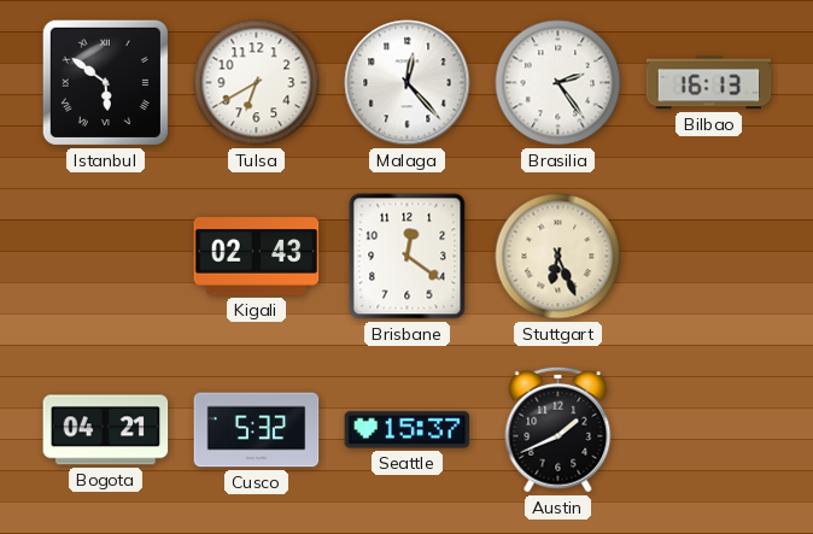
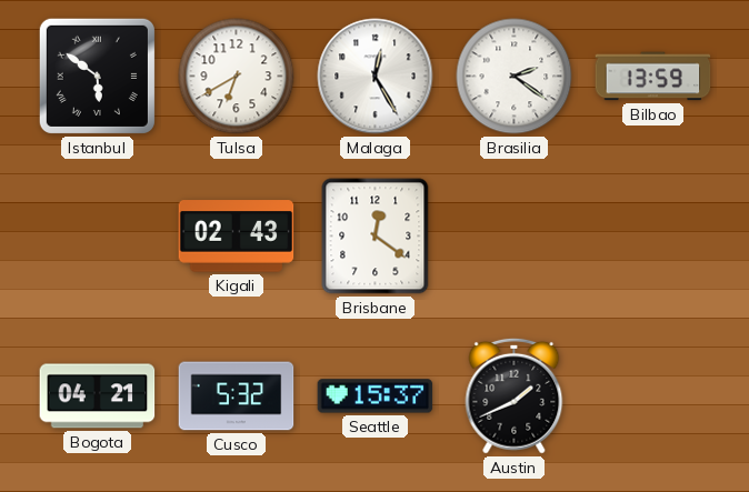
Malaga: 12:23 -> 12:25 (376, 77)
Brasilia: 2:24 -> 2:21 (515, 77)
Bilbao: 16:13 -> 13:59 (653, 77)
Stuttgart: 6:26 -> none (558, 257)
